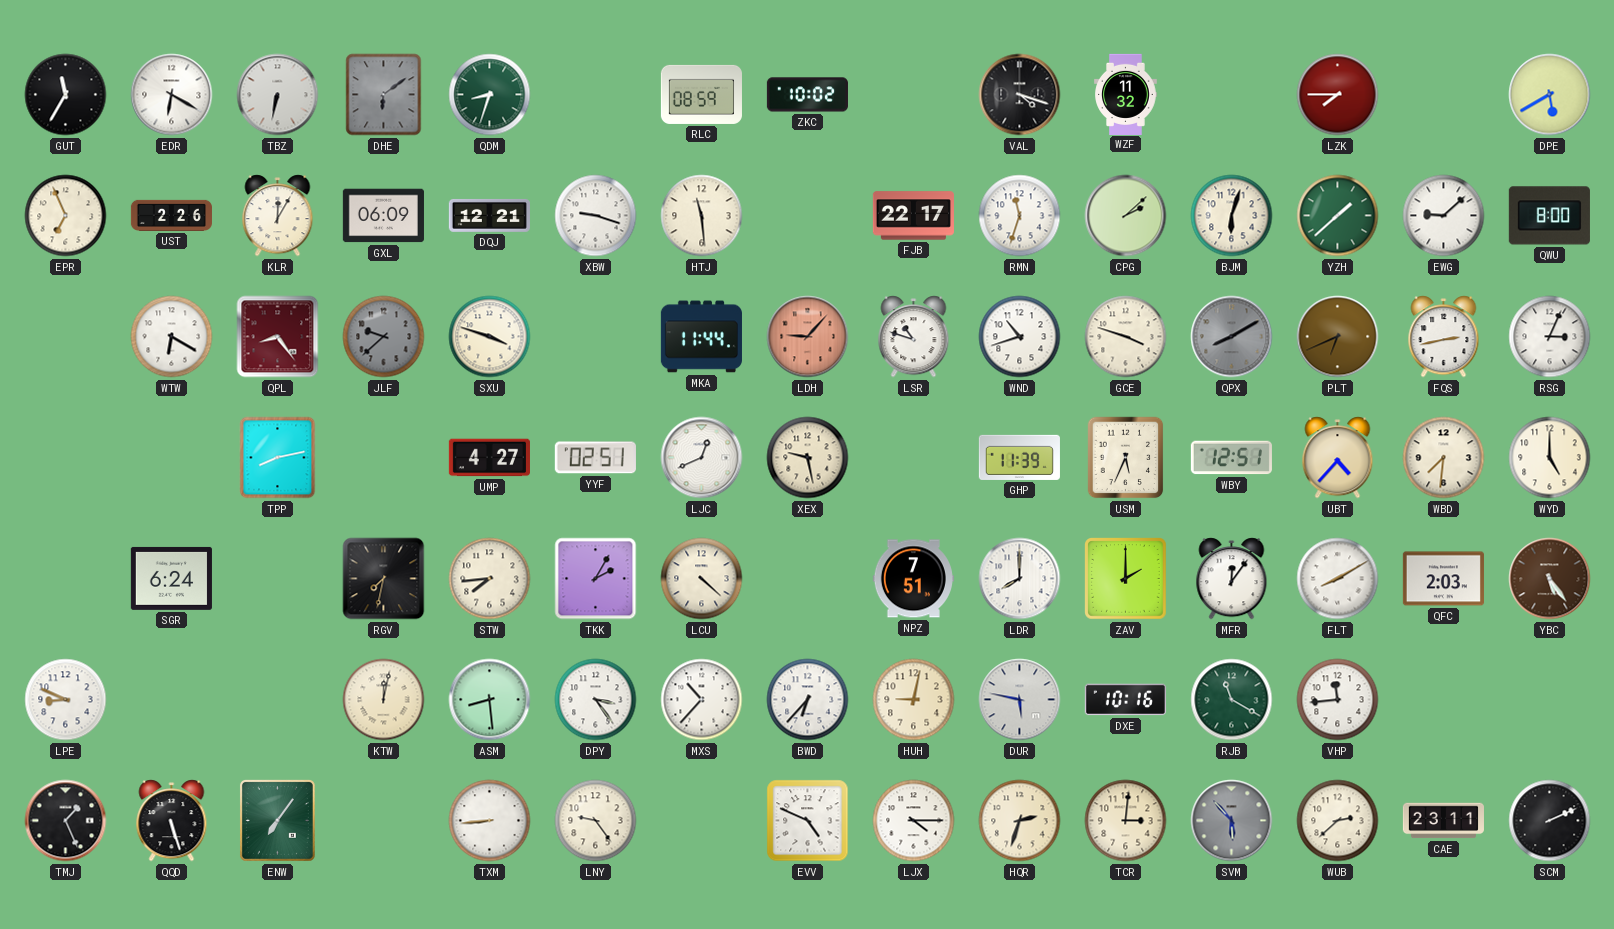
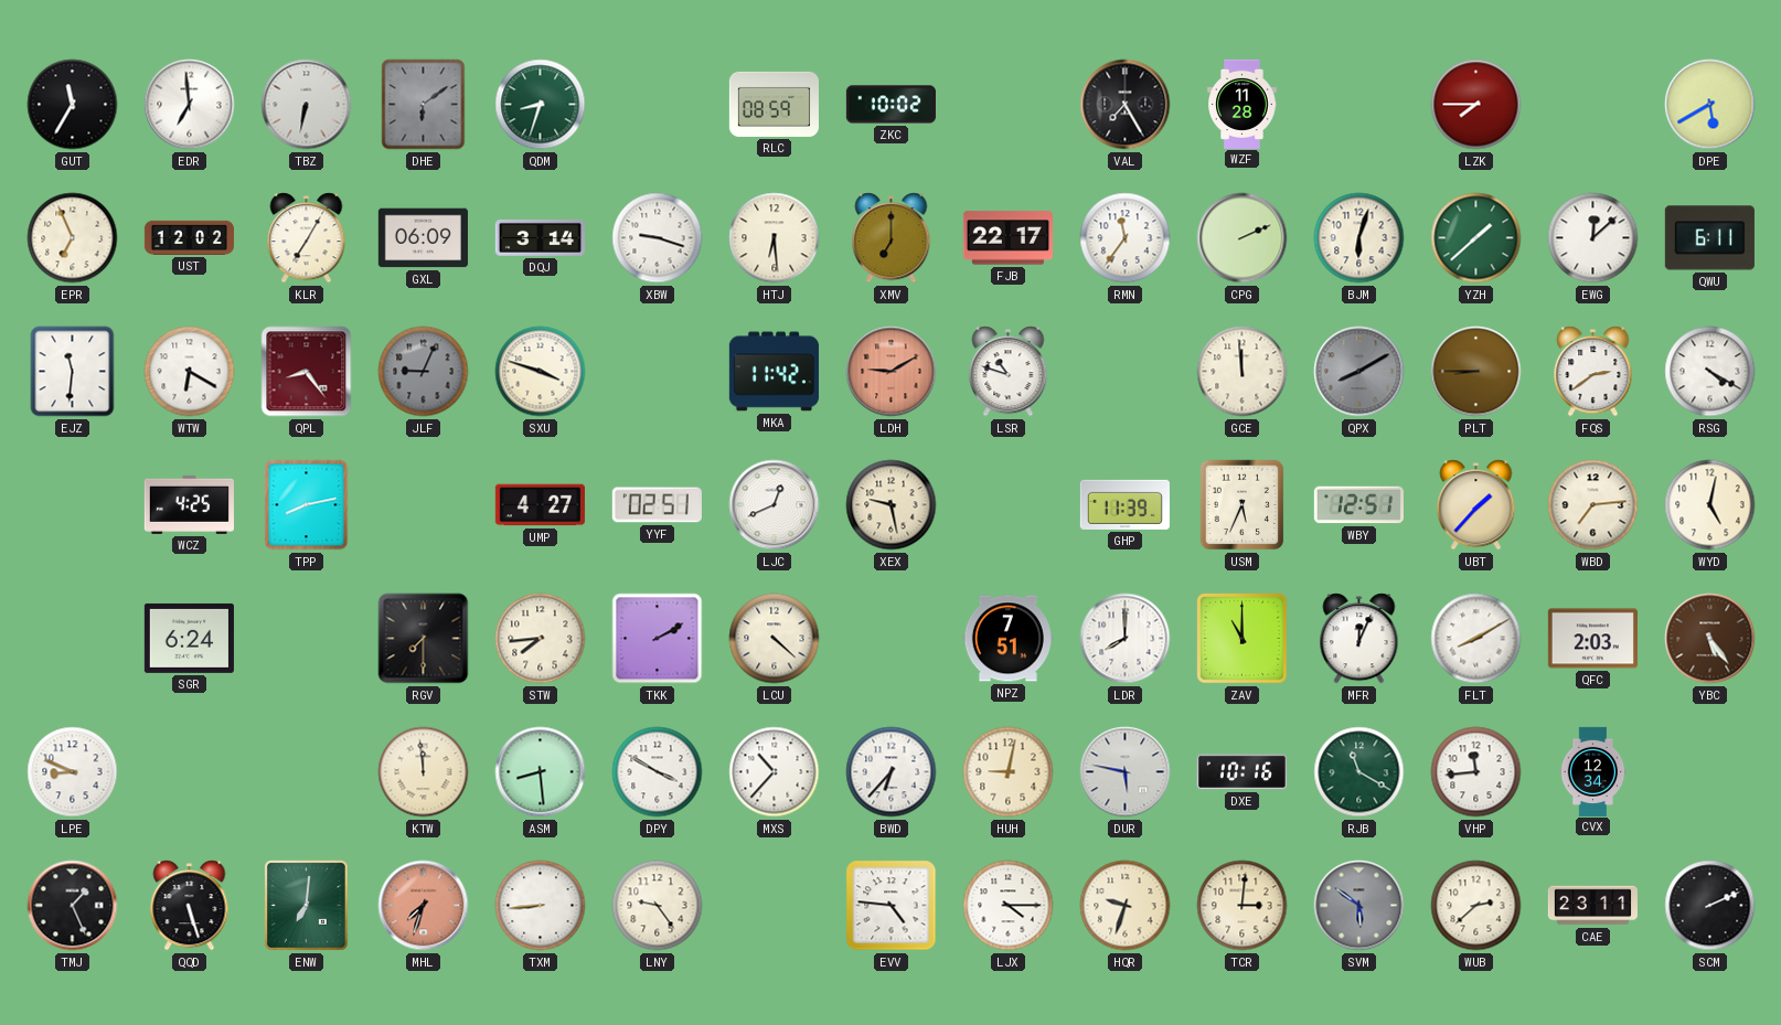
EDR: 6:20 -> 6:59 (190, 105)
VAL: 4:18 -> 7:25 (1126, 105)
WZF: 11:32 -> 11:28 (1243, 104)
UST: 2:26 -> 12:02 (189, 237)
KLR: 12:05 -> 7:05 (307, 238)
DQJ: 12:21 -> 3:14 (540, 237)
HTJ: 11:29 -> 6:29 (775, 238)
XMV: none -> 7:00 (892, 238)
RMN: 11:33 -> 11:36 (1126, 238)
CPG: 2:08 -> 2:11 (1243, 238)
EWG: 9:08 -> 12:08 (1593, 238)
QWU: 8:00 -> 6:11 (1709, 238)
EJZ: none -> 11:31 (73, 372)
JLF: 9:38 -> 9:04 (424, 372)
MKA: 11:44 -> 11:42 (774, 372)
LDH: 9:07 -> 9:10 (892, 372)
WND: 10:42 -> none (1020, 337)
GCE: 3:48 -> 11:59 (1243, 372)
PLT: 6:41 -> 8:45 (1476, 372)
FQS: 2:43 -> 2:39 (1593, 372)
RSG: 3:04 -> 4:20 (1710, 372)
WCZ: none -> 4:25 (189, 504)
UBT: 4:37 -> 1:37 (1476, 505)
WBD: 7:31 -> 7:14 (1593, 505)
WYD: 5:00 -> 5:02 (1710, 505)
RGV: 7:32 -> 7:30 (424, 639)
TKK: 2:05 -> 2:10 (658, 639)
ZAV: 2:00 -> 11:00 (1243, 639)
MFR: 12:06 -> 12:04 (1359, 639)
KTW: 12:02 -> 11:59 (424, 772)
DPY: 3:24 -> 3:50 (658, 772)
CVX: none -> 12:34 (1593, 771)
ENW: 7:06 -> 7:01 (306, 905)
MHL: none -> 7:33 (424, 906)
EVV: 4:49 -> 4:46 (892, 906)
HQR: 2:33 -> 9:33 (1126, 906)
SVM: 5:53 -> 5:51 (1359, 906)
